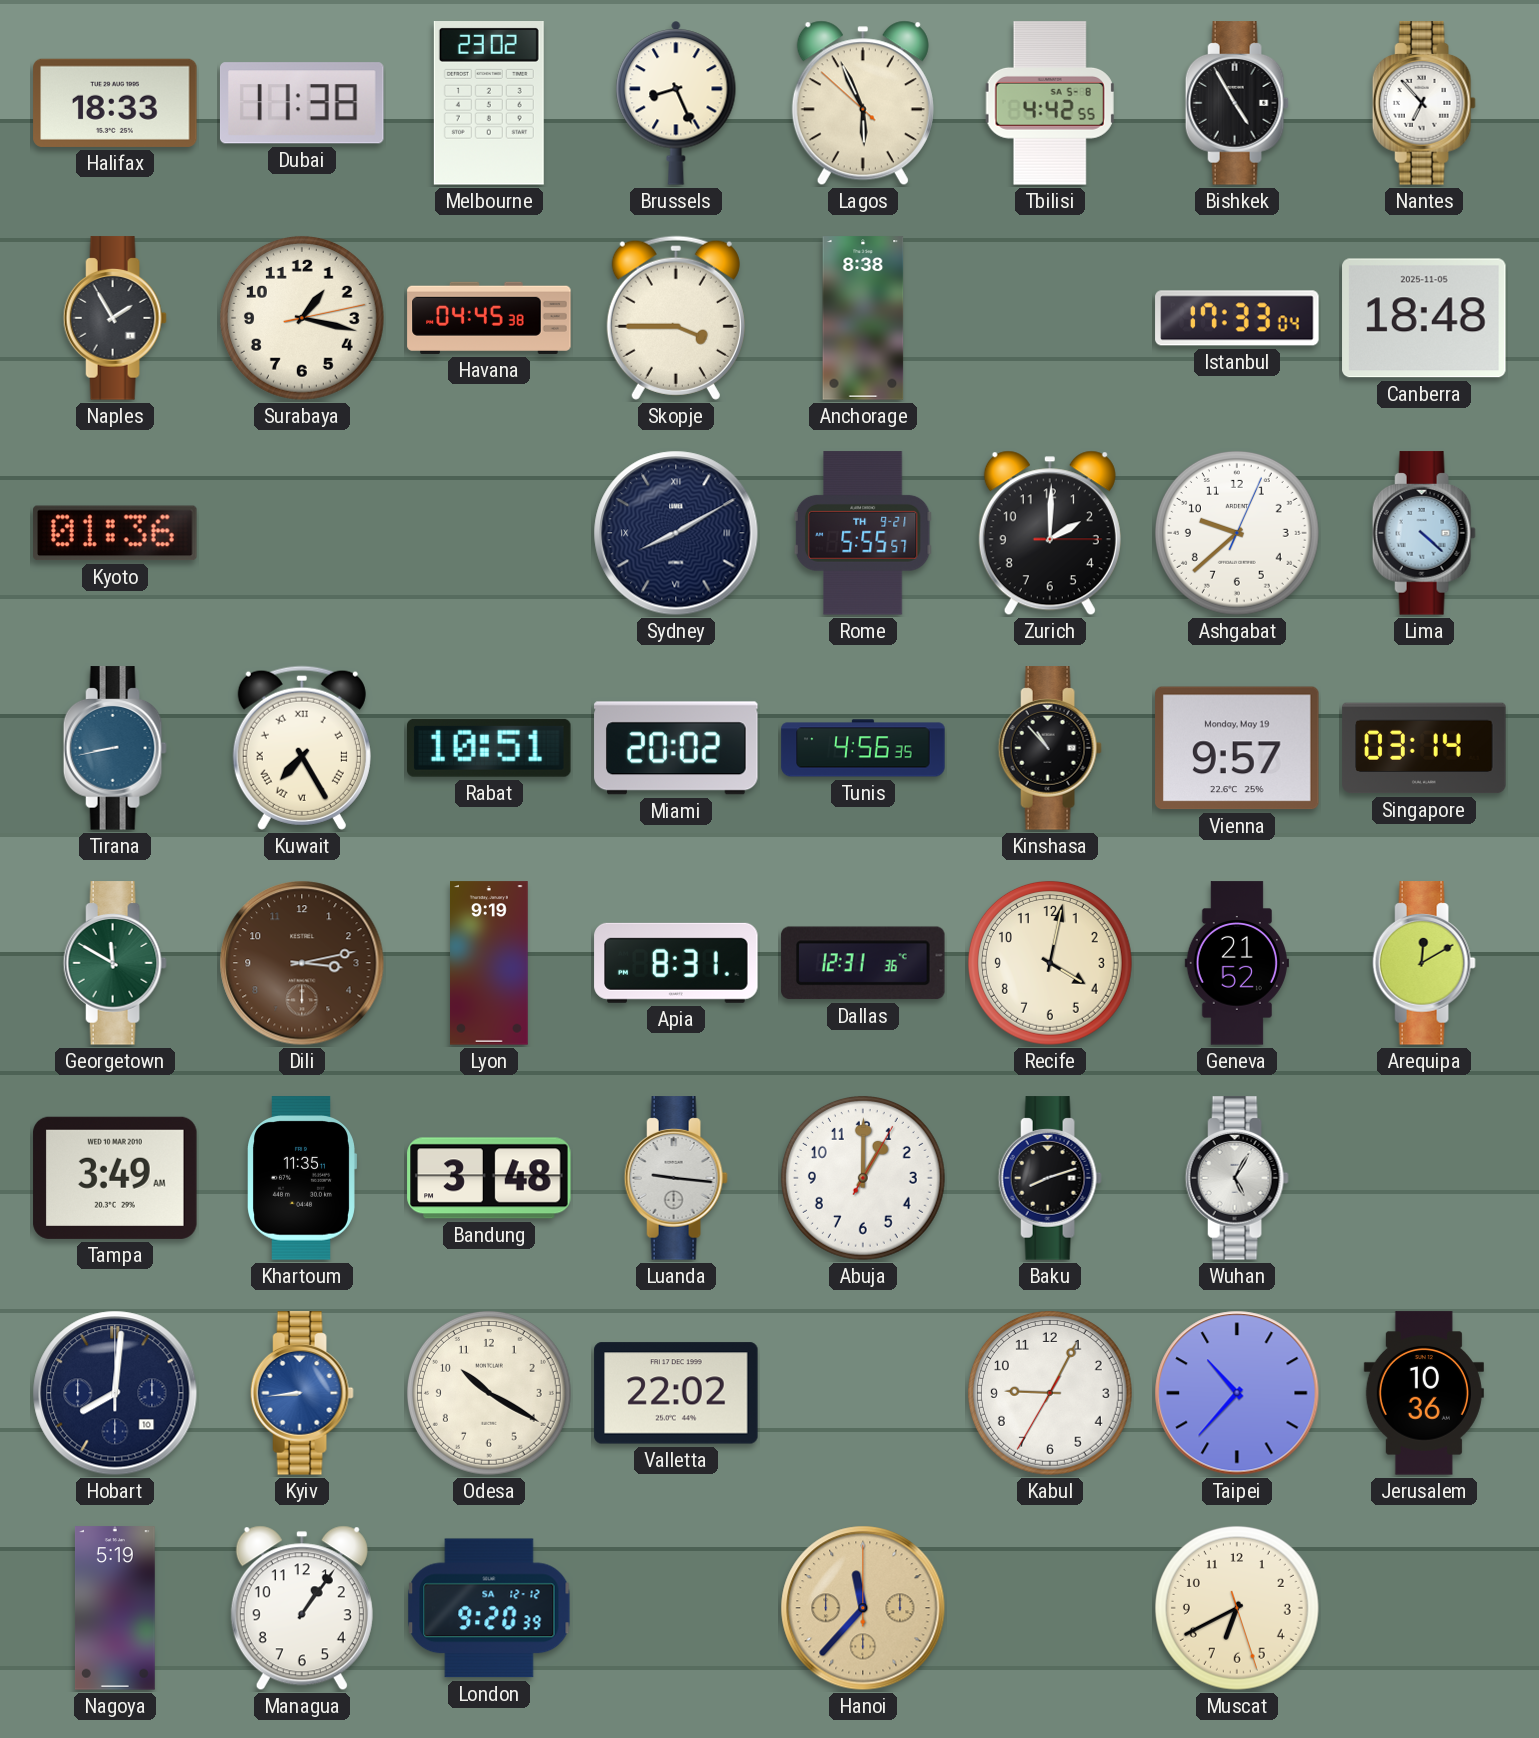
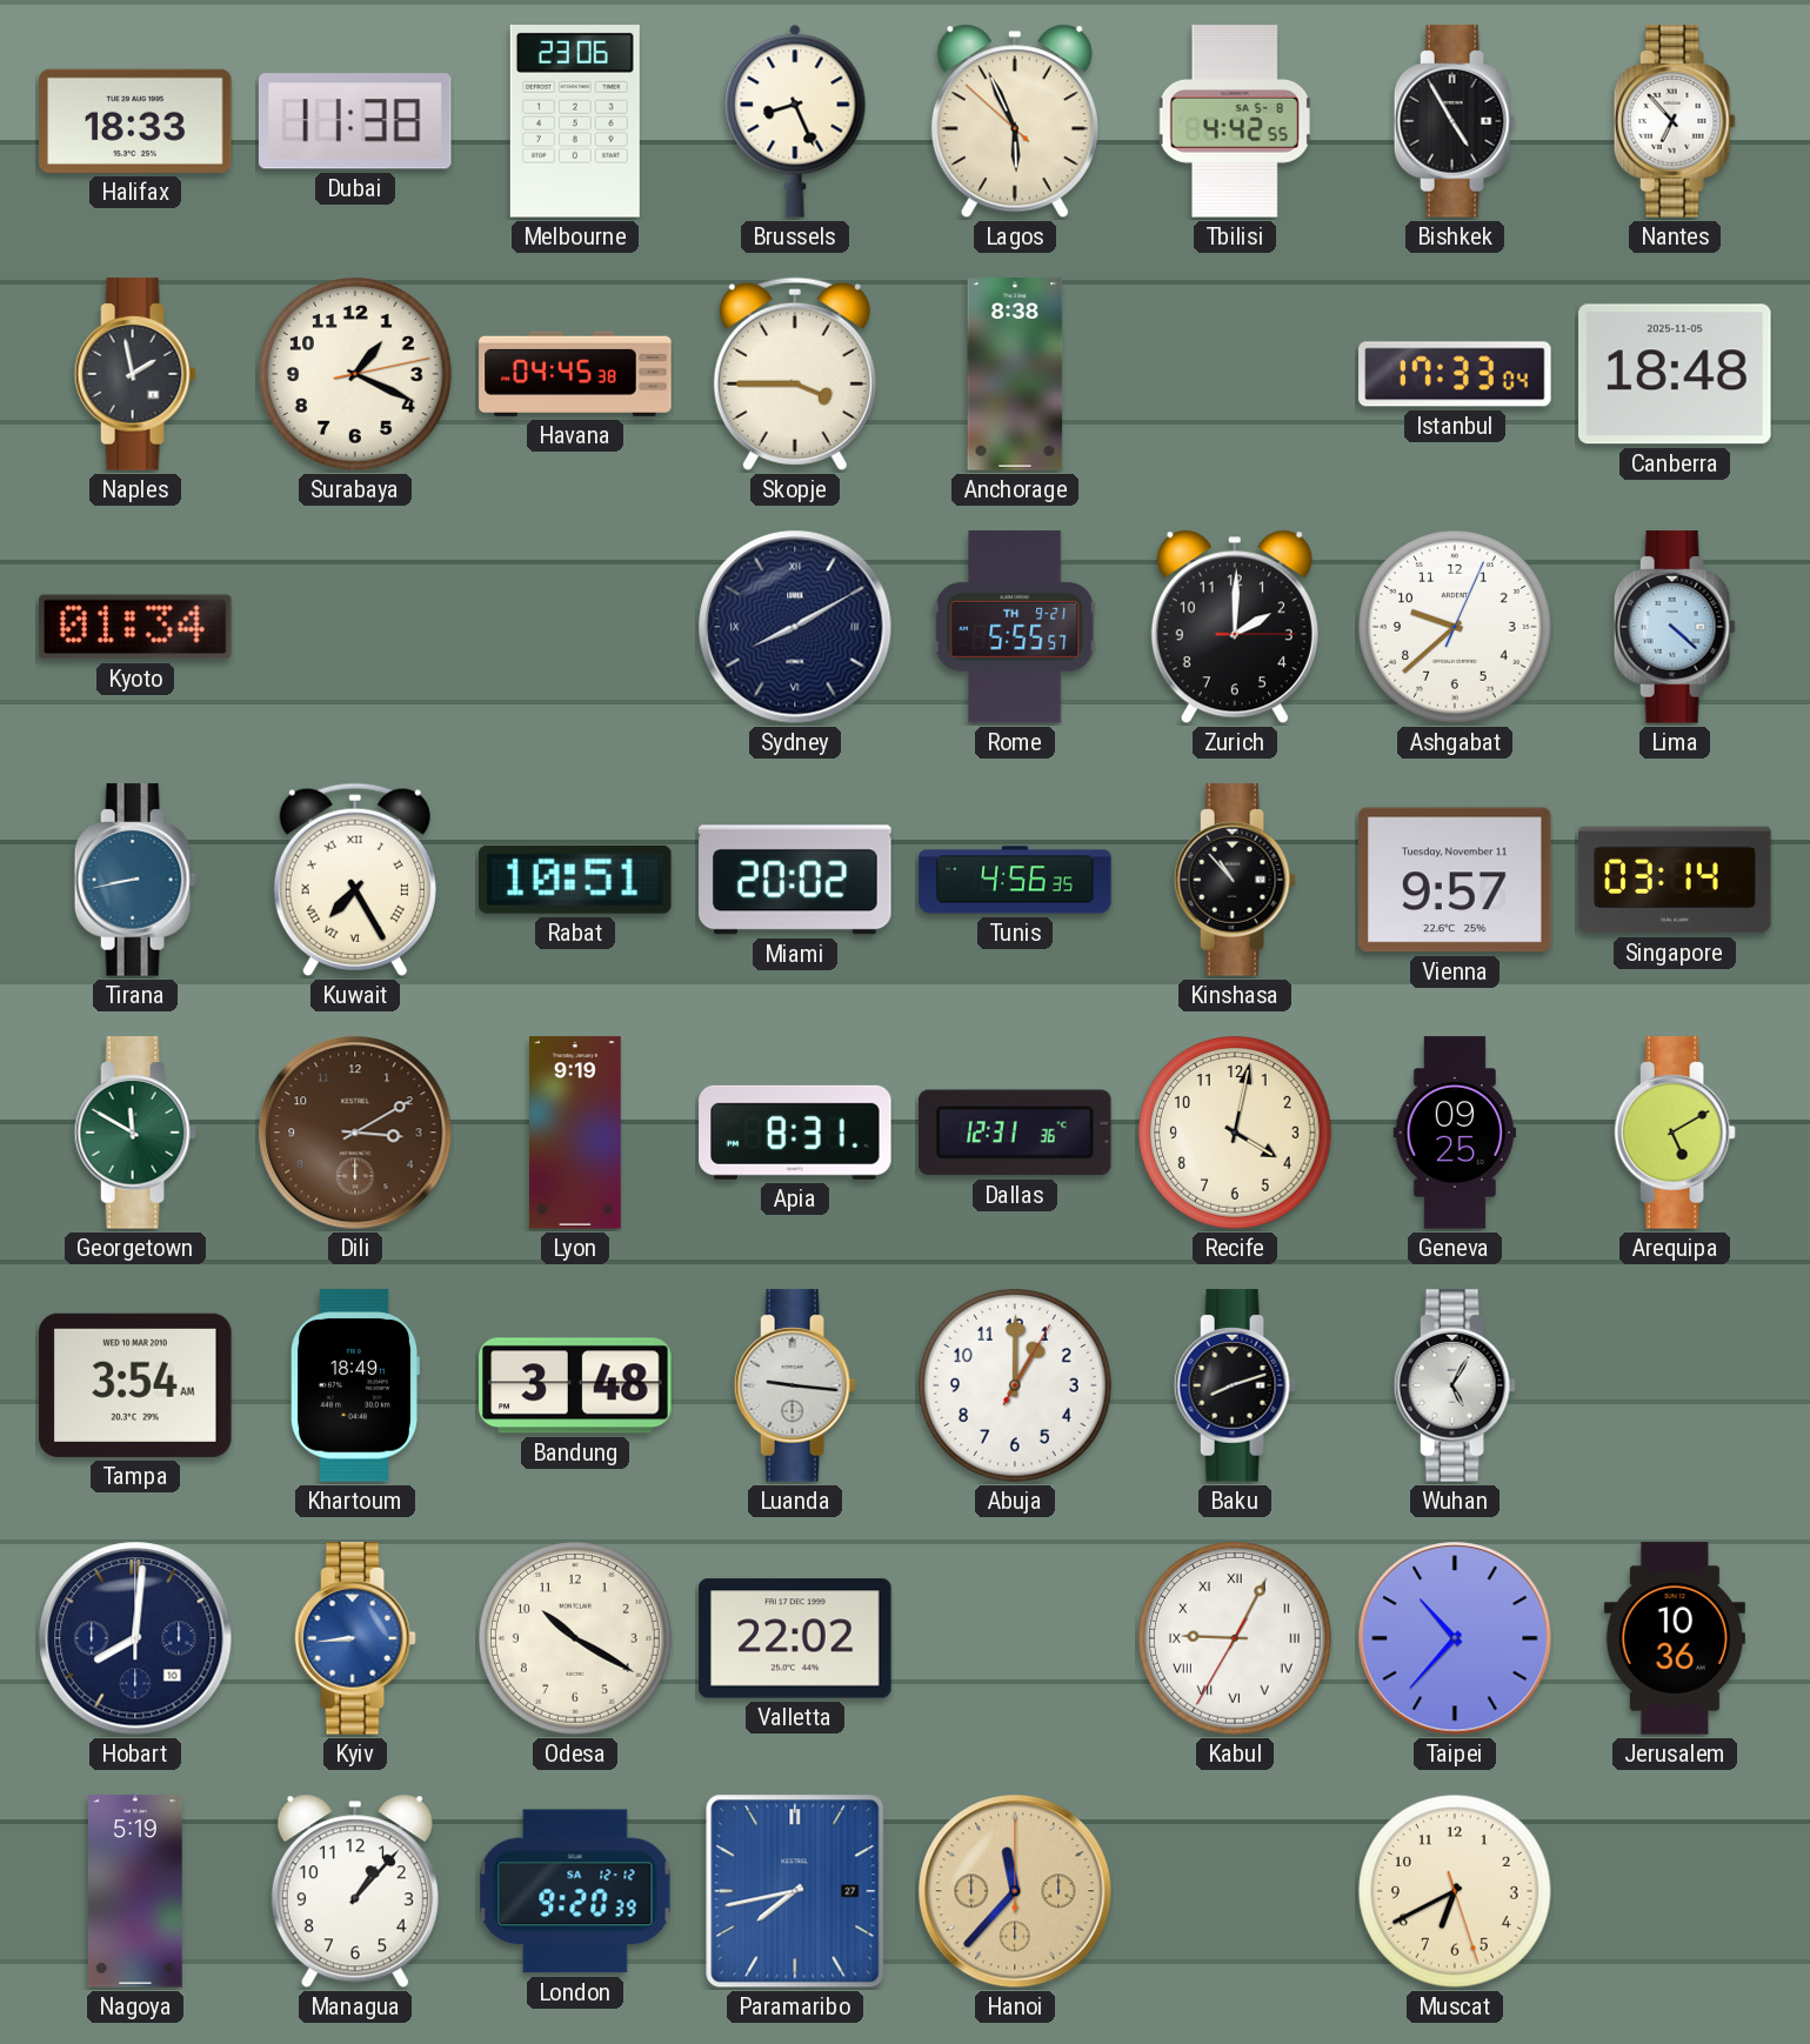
Melbourne: 23:02 -> 23:06 (575, 122)
Naples: 1:55 -> 1:58 (135, 374)
Surabaya: 1:17 -> 1:19 (355, 374)
Kyoto: 01:36 -> 01:34 (135, 627)
Vienna date: Monday, May 19 -> Tuesday, November 11 (1455, 880)
Dili: 3:13 -> 3:10 (355, 1133)
Geneva: 21:52 -> 09:25 (1455, 1133)
Arequipa: 12:10 -> 5:10 (1675, 1133)
Tampa: 3:49 -> 3:54 (135, 1385)
Khartoum: 11:35 -> 18:49 (355, 1385)
Kabul numerals: Arabic -> Roman (1235, 1638)
Managua: 1:06 -> 1:07 (355, 1891)
Paramaribo: none -> 7:43 (795, 1891)
